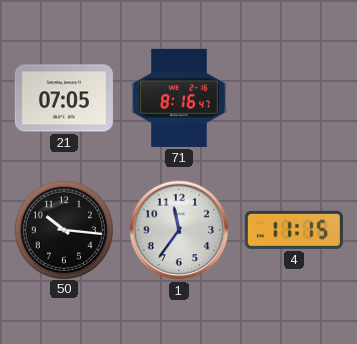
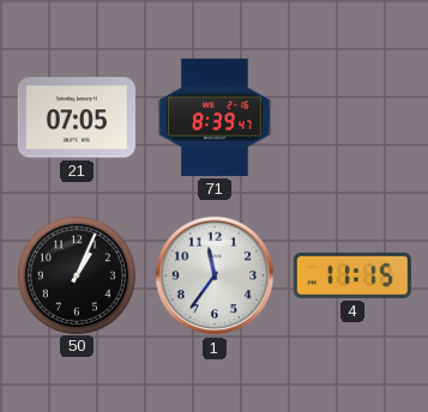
71: 8:16 -> 8:39 (215, 117)
50: 10:16 -> 1:04 (76, 274)
